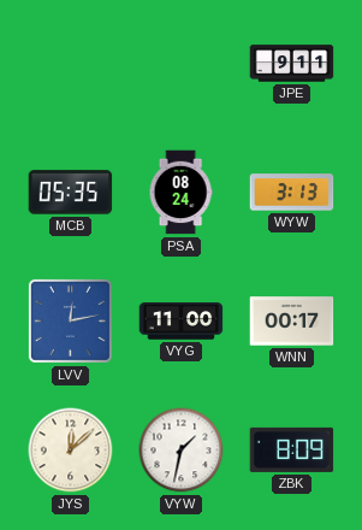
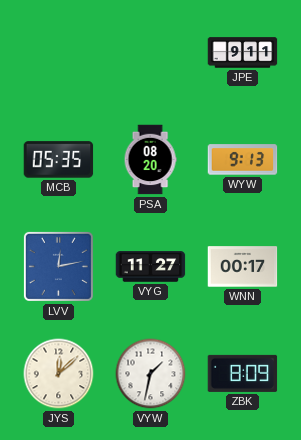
PSA: 08:24 -> 08:20 (150, 160)
WYW: 3:13 -> 9:13 (243, 160)
VYG: 11:00 -> 11:27 (151, 267)
